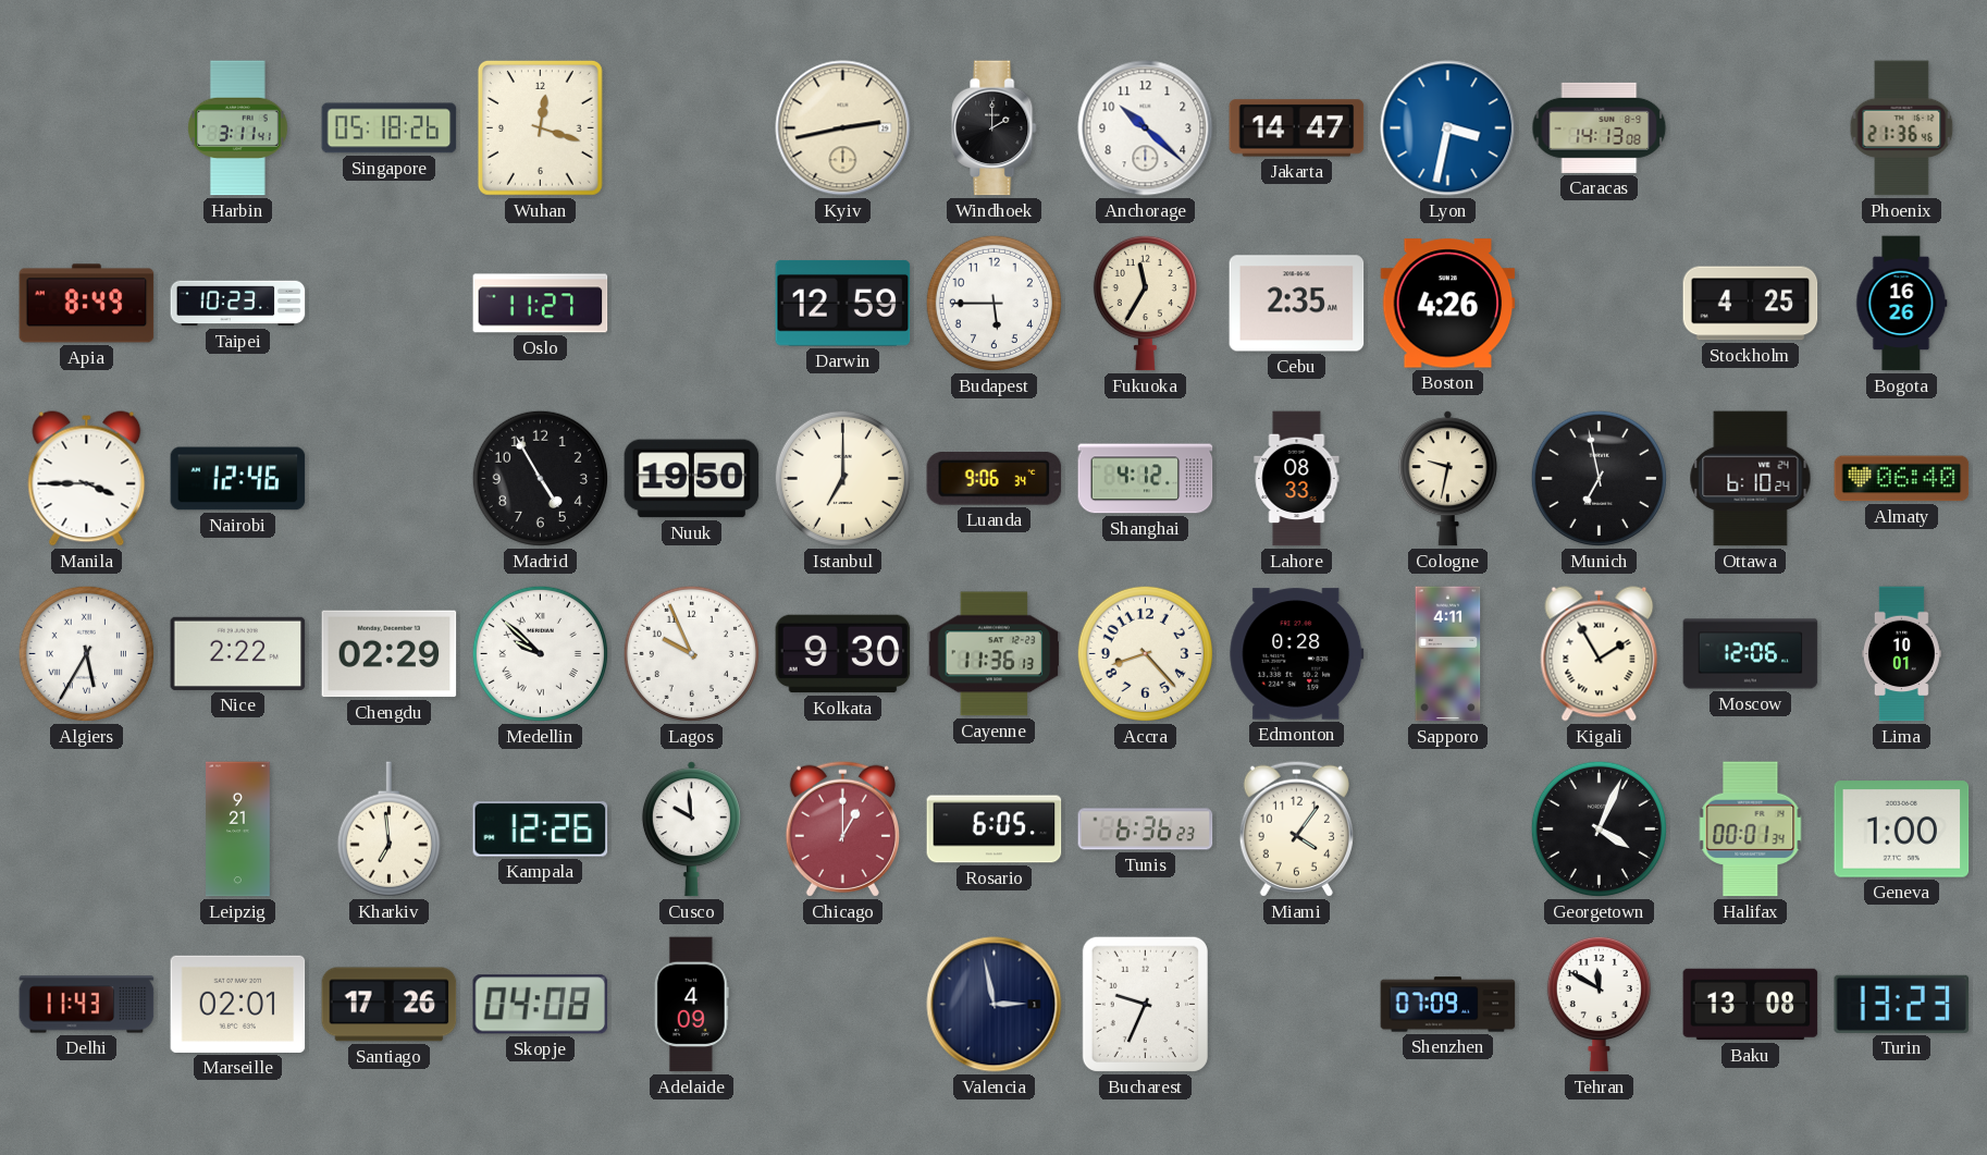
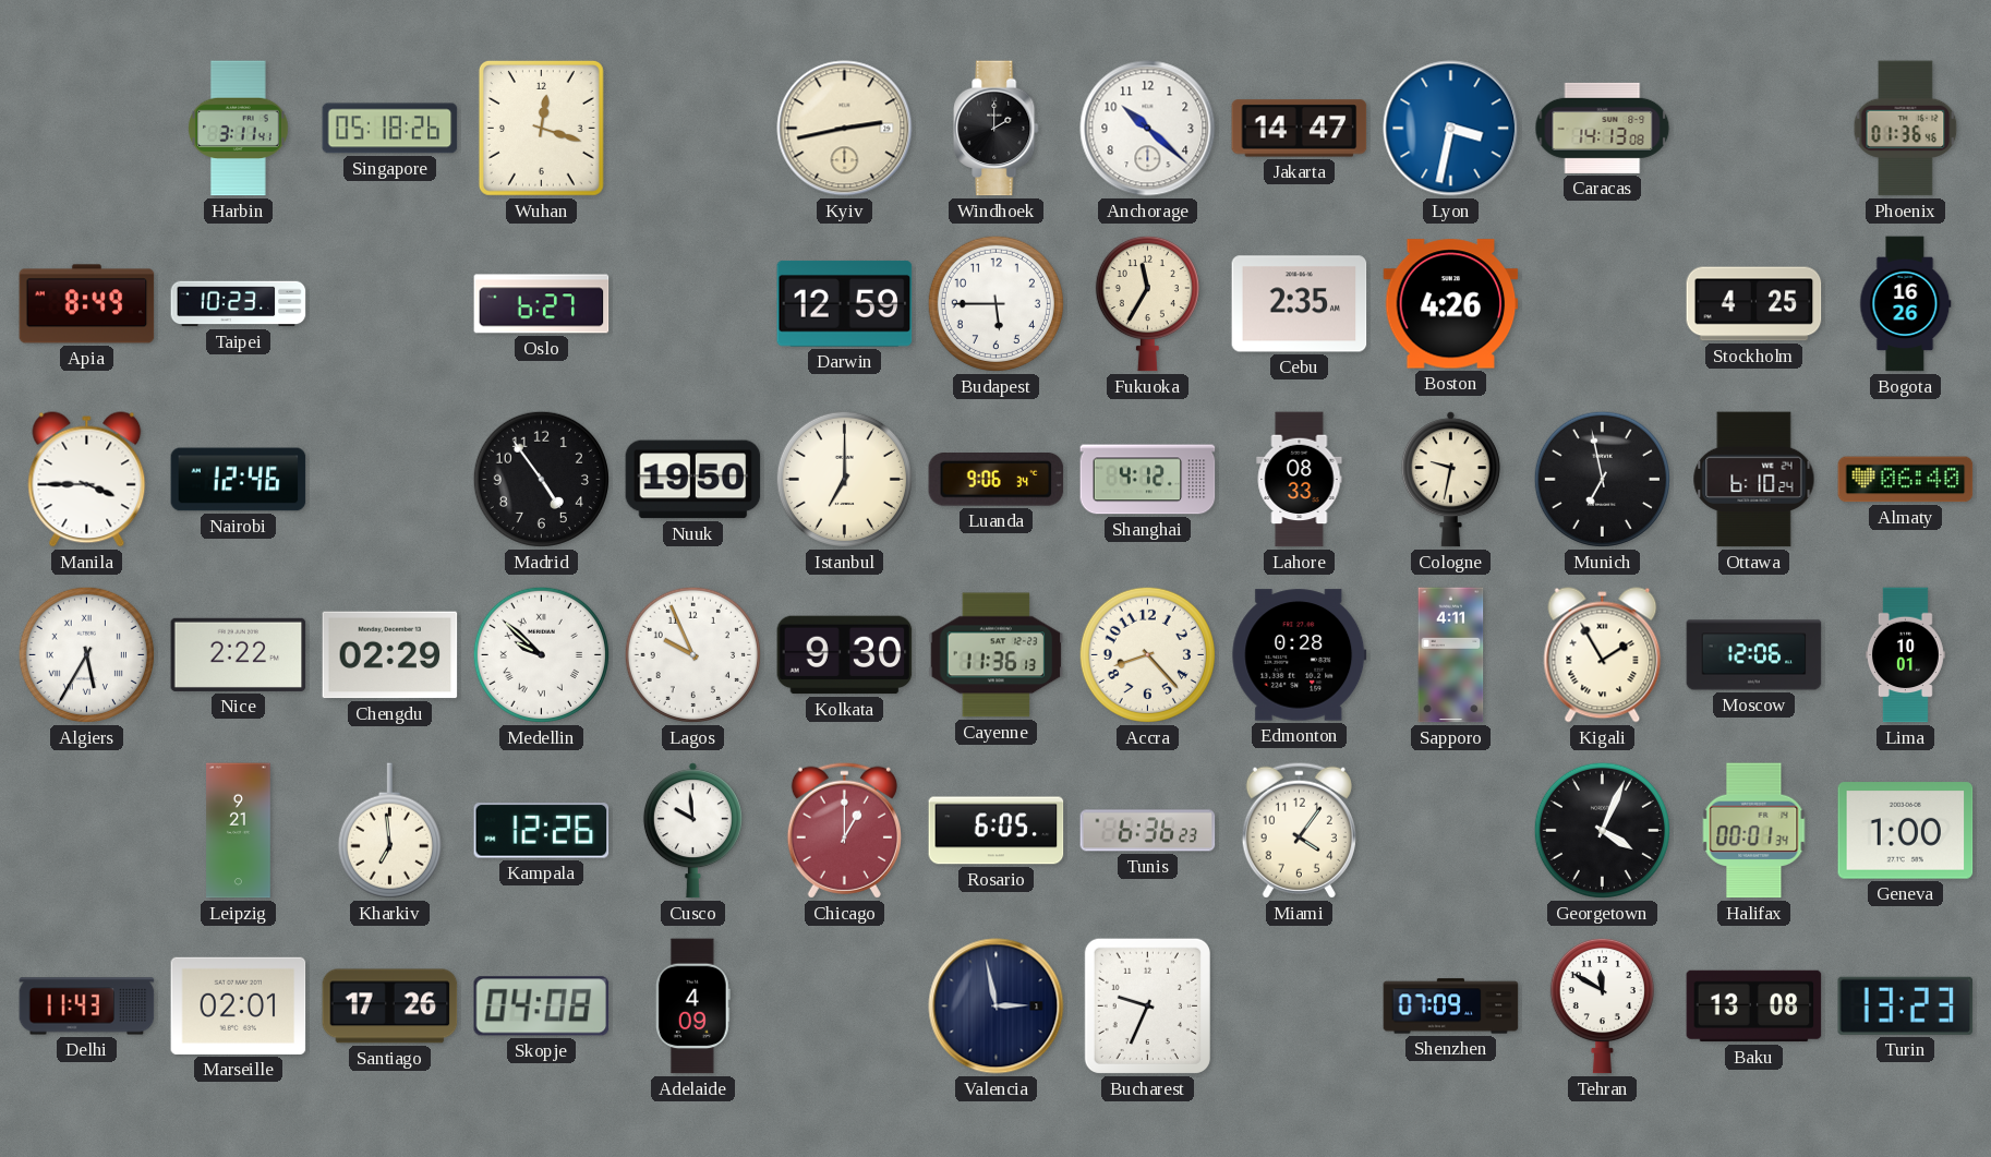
Phoenix: 21:36 -> 01:36 (1906, 129)
Oslo: 11:27 -> 6:27 (542, 304)
Madrid: 4:55 -> 4:54 (541, 479)
